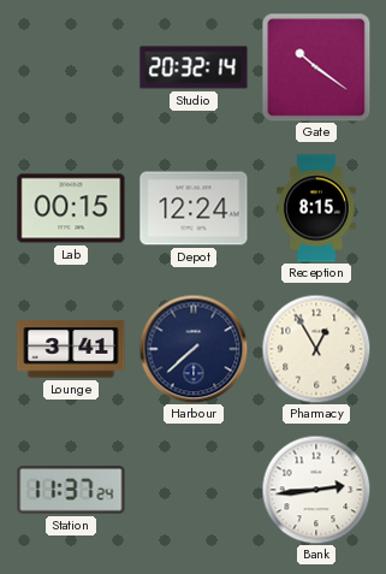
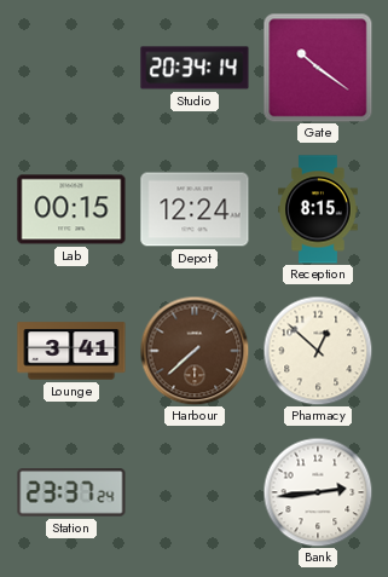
Studio: 20:32 -> 20:34 (195, 68)
Harbour dial: navy -> brown (195, 351)
Pharmacy: 12:55 -> 12:52 (318, 351)
Station: 11:37 -> 23:37 (71, 492)
